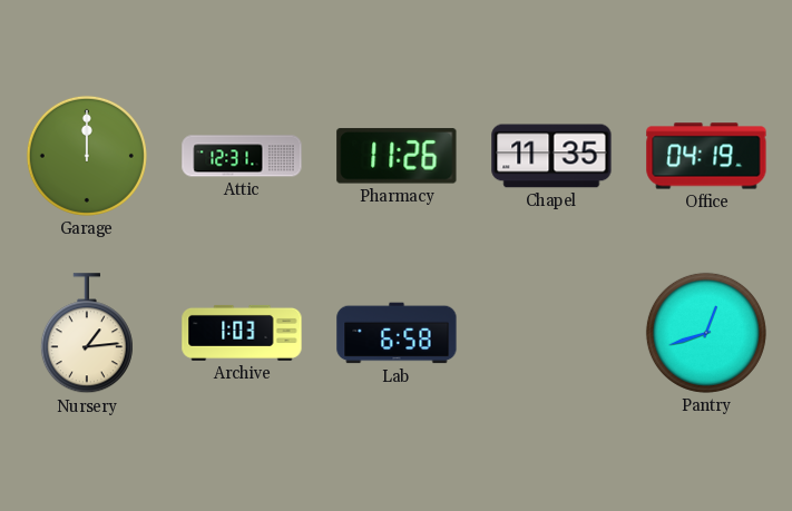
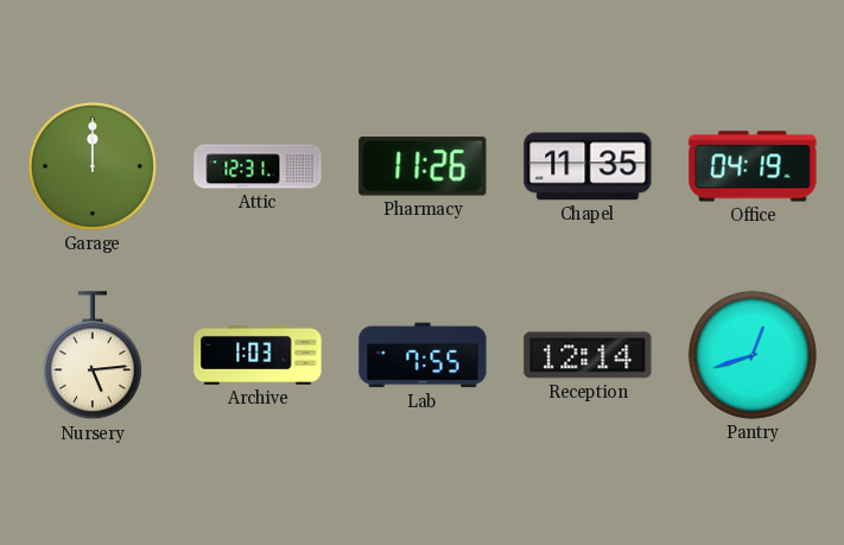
Nursery: 1:14 -> 5:14 (93, 356)
Lab: 6:58 -> 7:55 (423, 355)
Reception: none -> 12:14 (588, 355)
